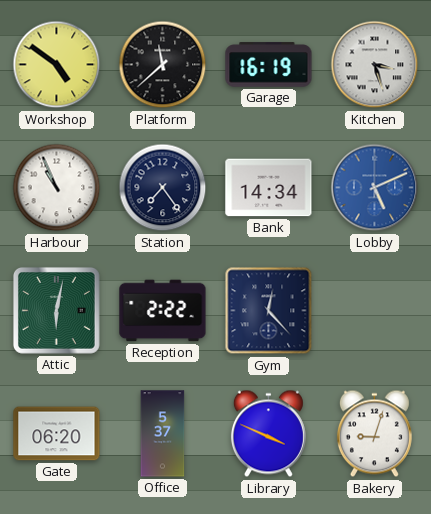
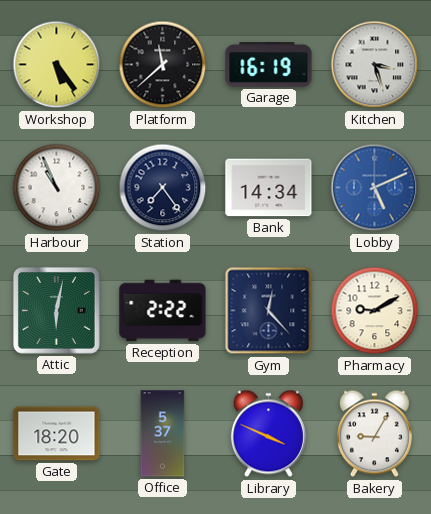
Workshop: 4:51 -> 5:24 (57, 65)
Pharmacy: none -> 9:10 (375, 311)
Gate: 06:20 -> 18:20 (57, 434)
Bakery: 9:03 -> 9:05 (374, 434)
